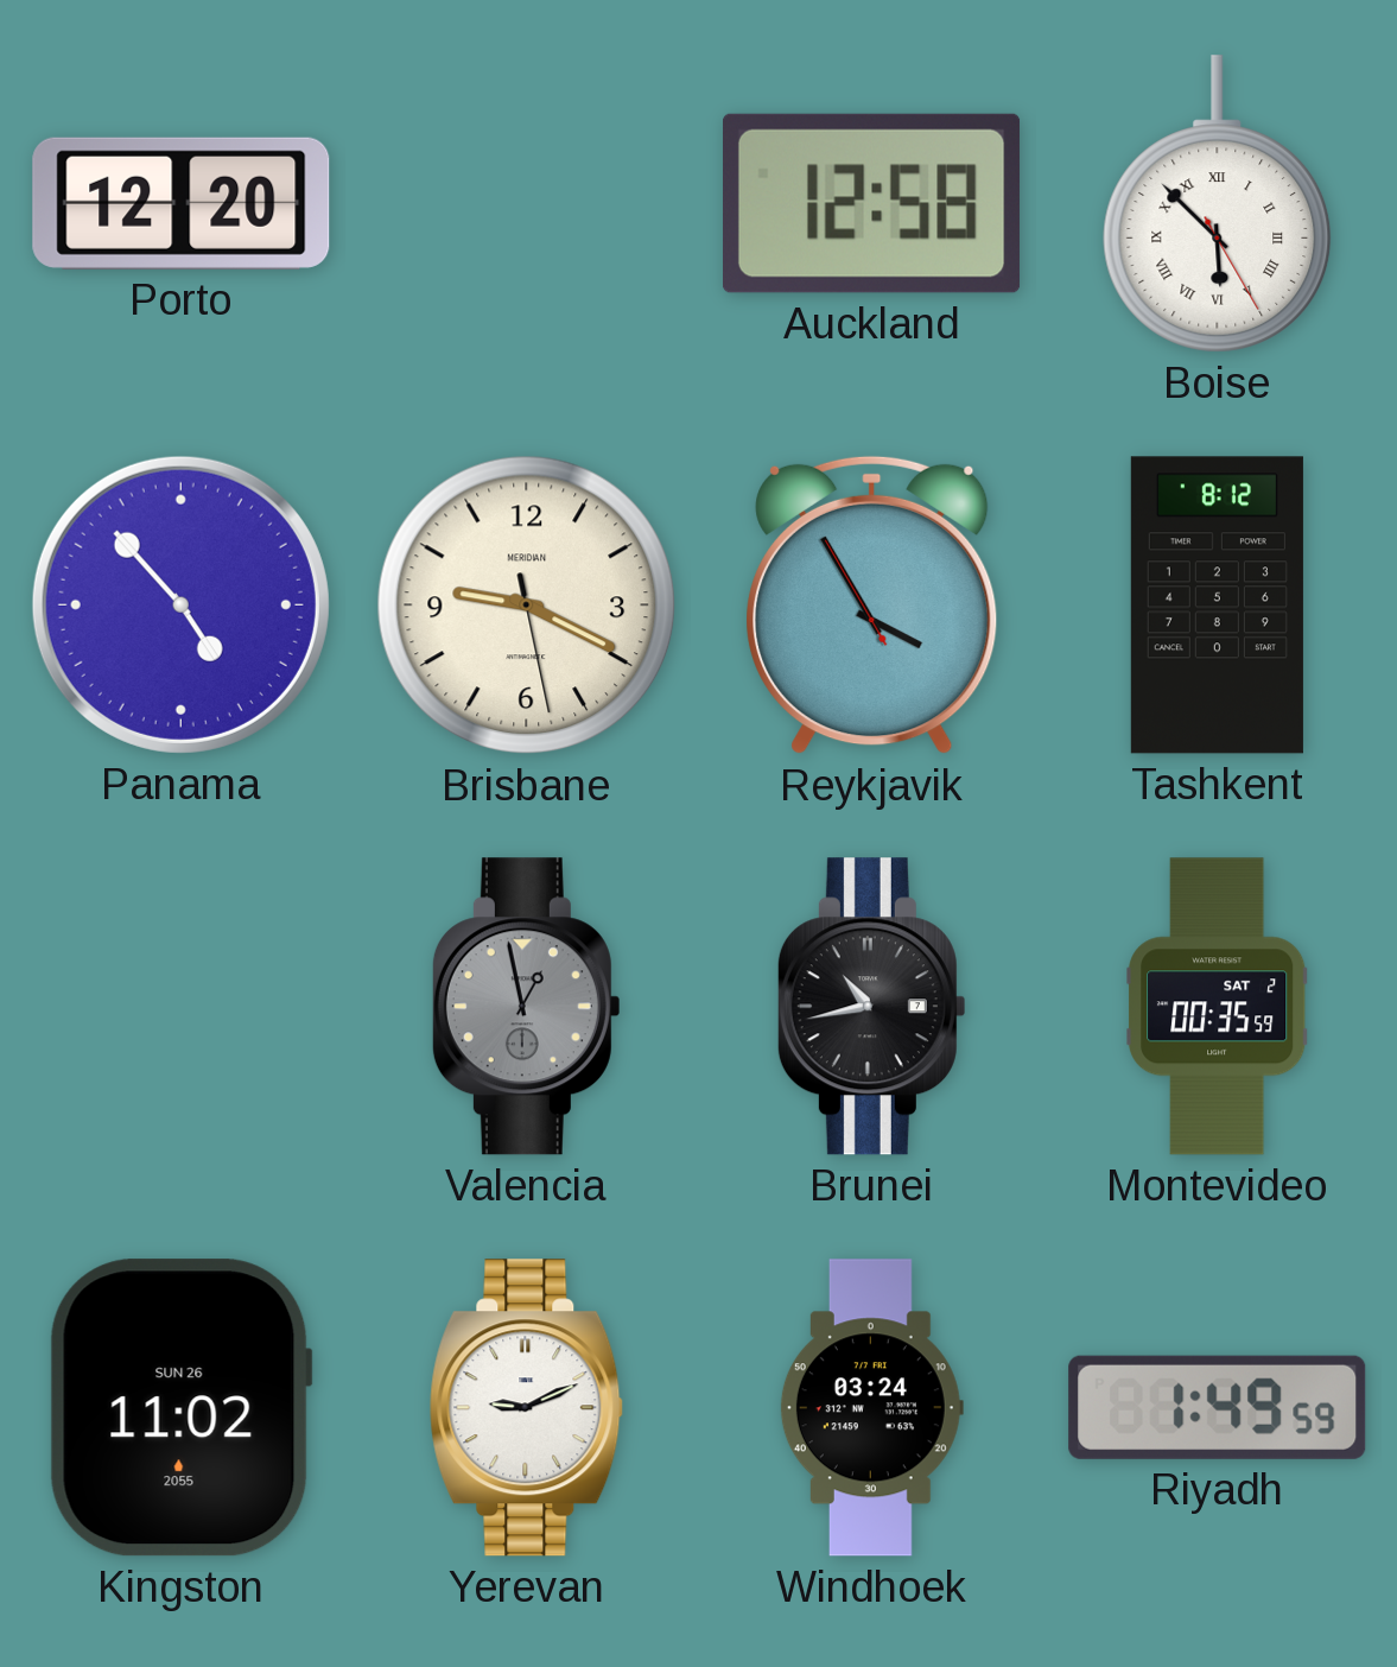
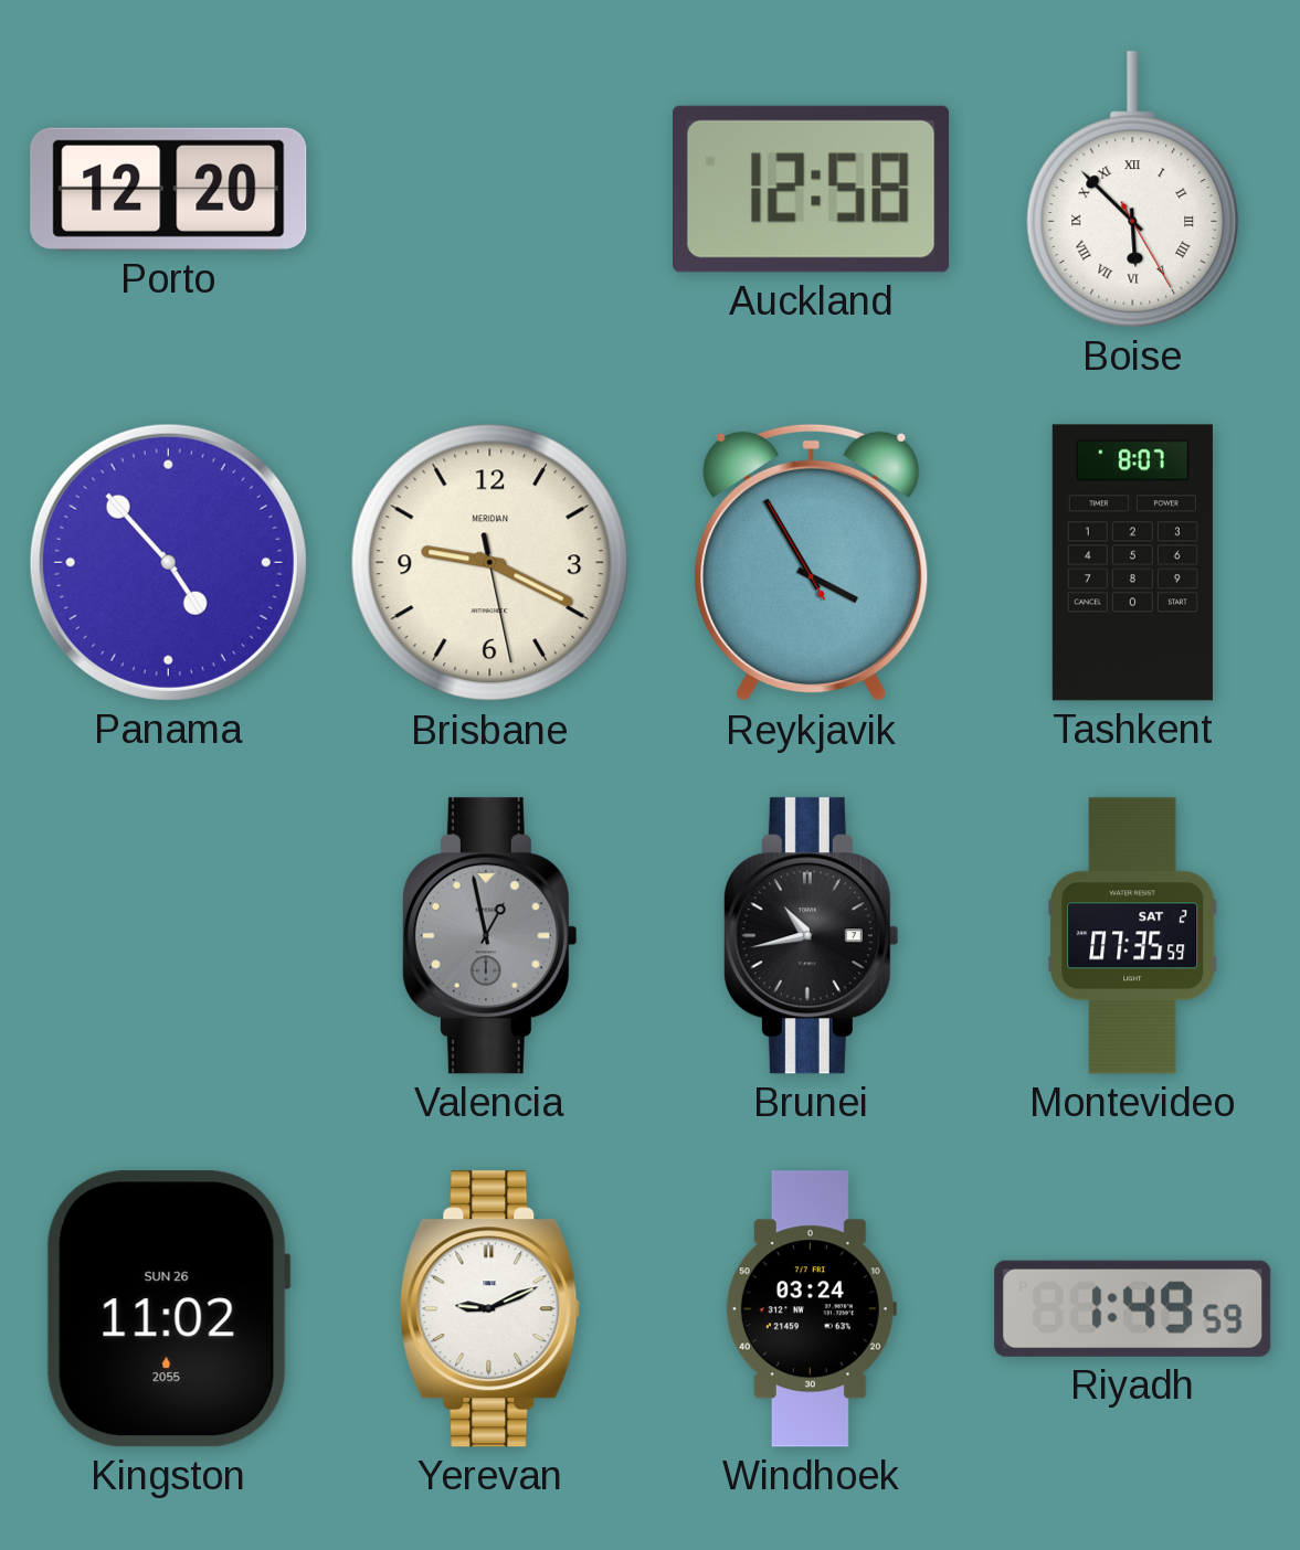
Tashkent: 8:12 -> 8:07 (1132, 563)
Montevideo: 00:35 -> 07:35 (1133, 936)
